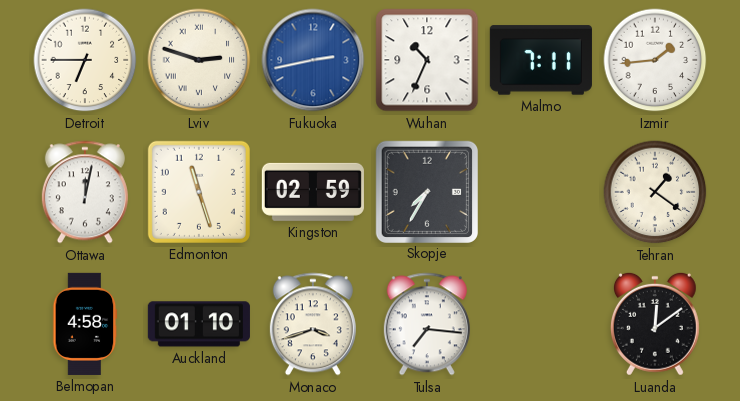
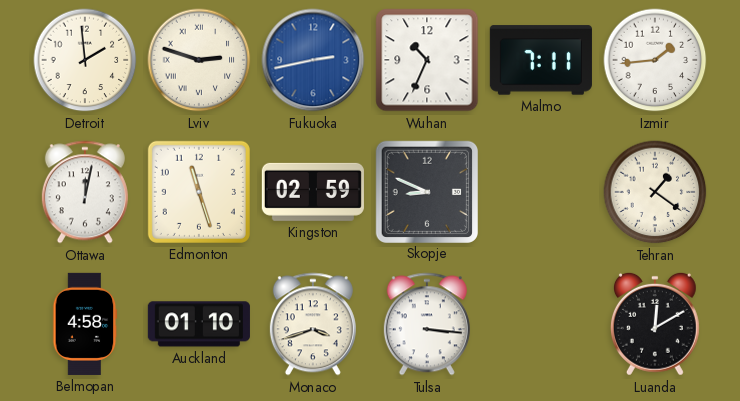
Detroit: 6:45 -> 1:59 (85, 60)
Skopje: 7:35 -> 8:49 (426, 191)
Tulsa: 7:16 -> 3:16 (427, 324)
Luanda: 12:09 -> 12:10 (655, 324)
